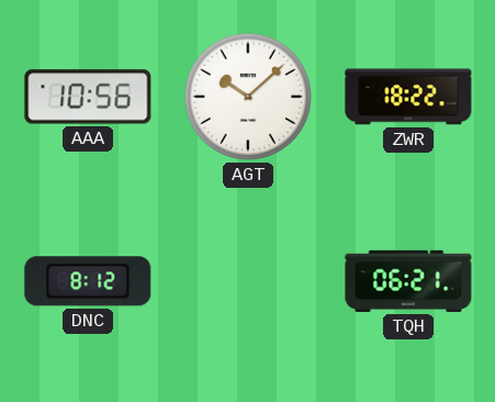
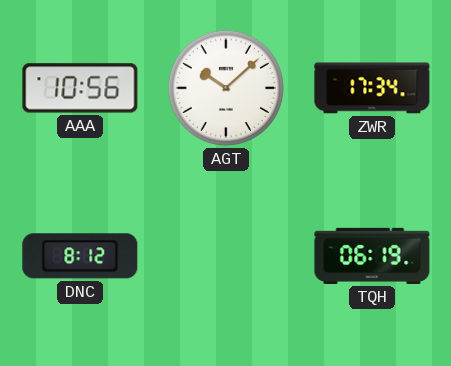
ZWR: 18:22 -> 17:34 (372, 88)
TQH: 06:21 -> 06:19 (372, 256)
